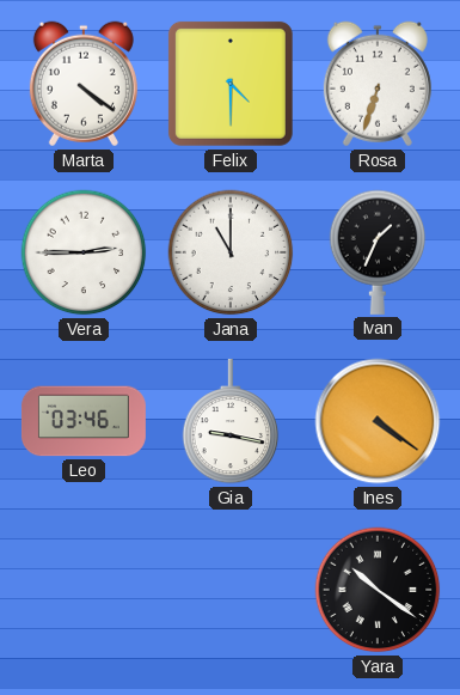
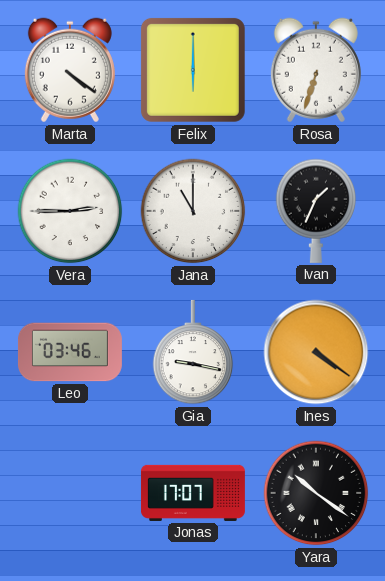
Felix: 4:30 -> 6:00 (193, 70)
Jonas: none -> 17:07 (193, 493)
